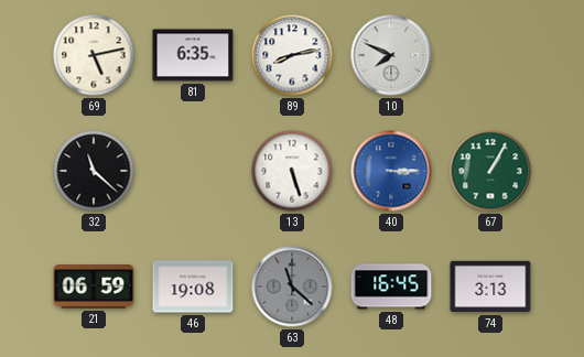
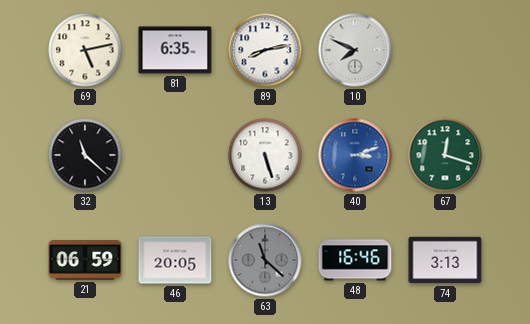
40: 3:15 -> 3:12 (355, 155)
67: 1:05 -> 12:18 (445, 155)
46: 19:08 -> 20:05 (175, 260)
48: 16:45 -> 16:46 (355, 260)
